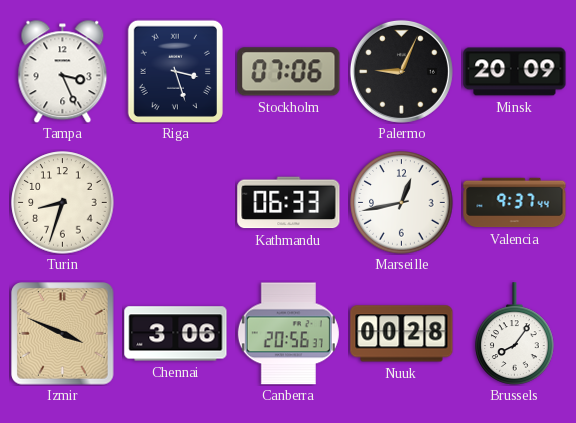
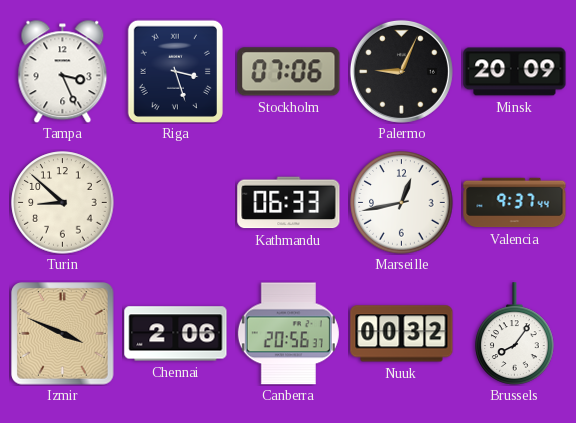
Turin: 8:33 -> 8:52 (63, 203)
Chennai: 3:06 -> 2:06 (176, 334)
Nuuk: 00:28 -> 00:32 (402, 334)
